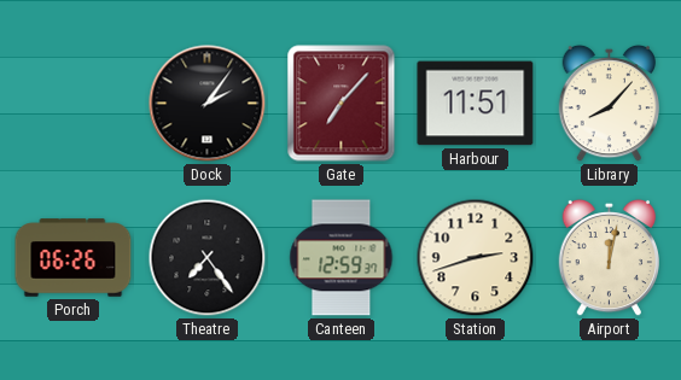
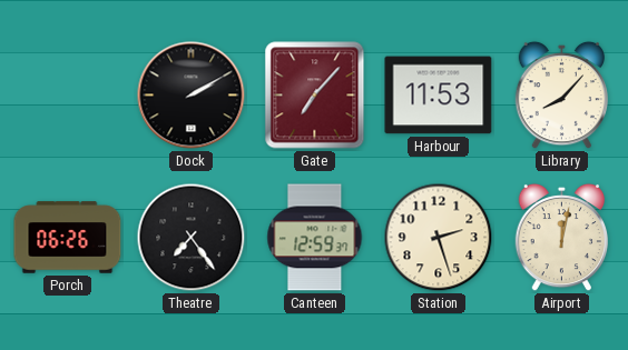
Dock: 2:06 -> 2:10 (192, 96)
Harbour: 11:51 -> 11:53 (439, 96)
Station: 2:42 -> 2:27 (439, 238)
